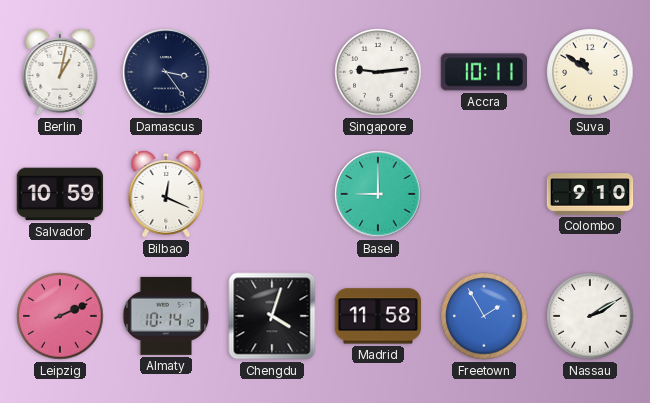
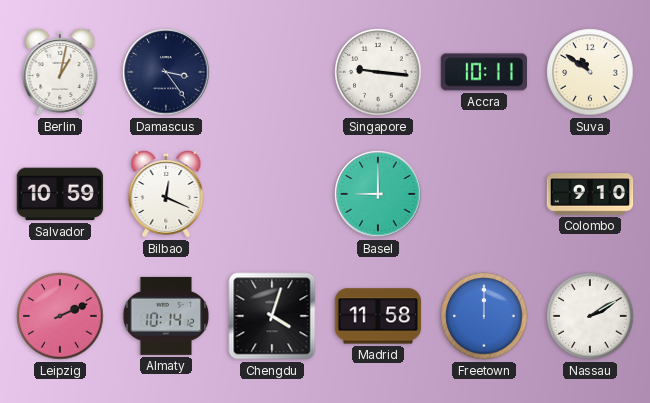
Singapore: 9:14 -> 9:16 (378, 72)
Freetown: 1:55 -> 12:00 (484, 316)
